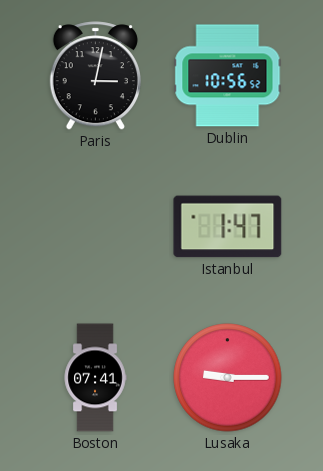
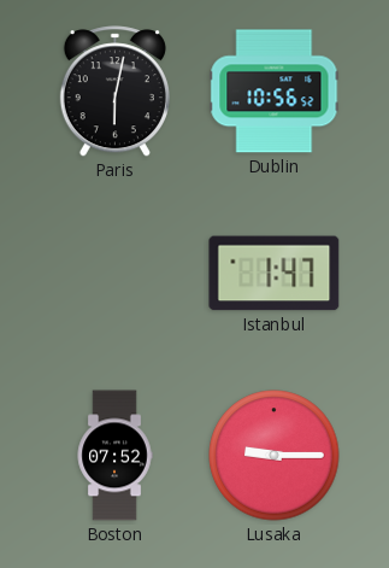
Paris: 3:02 -> 6:02 (114, 92)
Boston: 07:41 -> 07:52 (114, 456)
